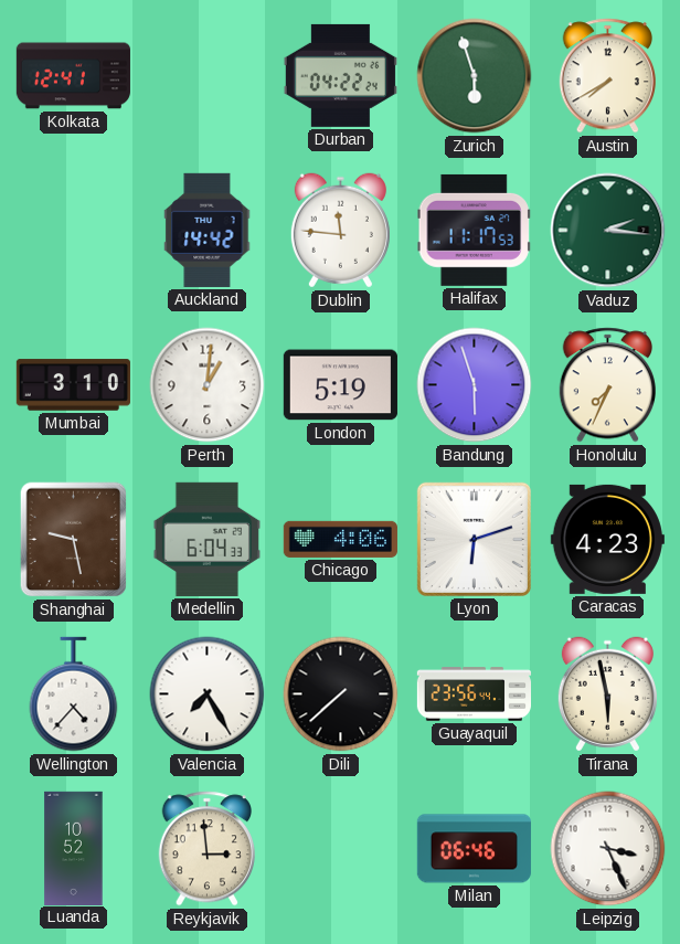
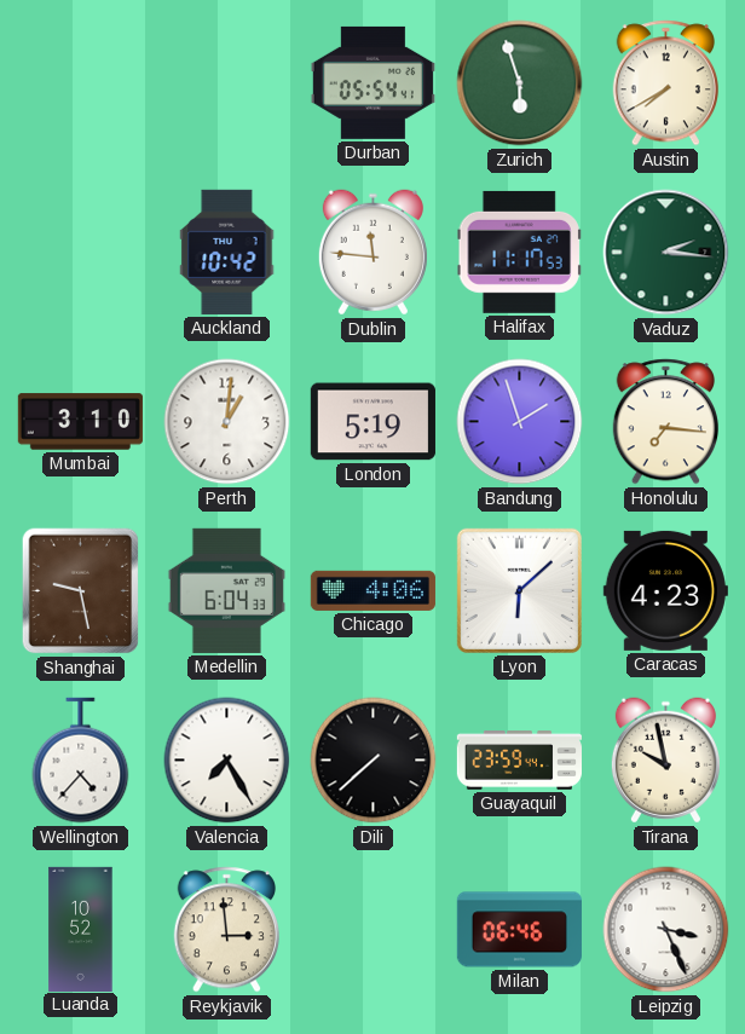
Kolkata: 12:41 -> none (73, 76)
Durban: 04:22 -> 05:54 (372, 82)
Auckland: 14:42 -> 10:42 (227, 252)
Bandung: 5:57 -> 1:57 (520, 422)
Honolulu: 7:34 -> 7:16 (665, 422)
Lyon: 6:12 -> 6:08 (519, 590)
Guayaquil: 23:56 -> 23:59 (519, 761)
Tirana: 5:58 -> 9:58 (665, 761)
